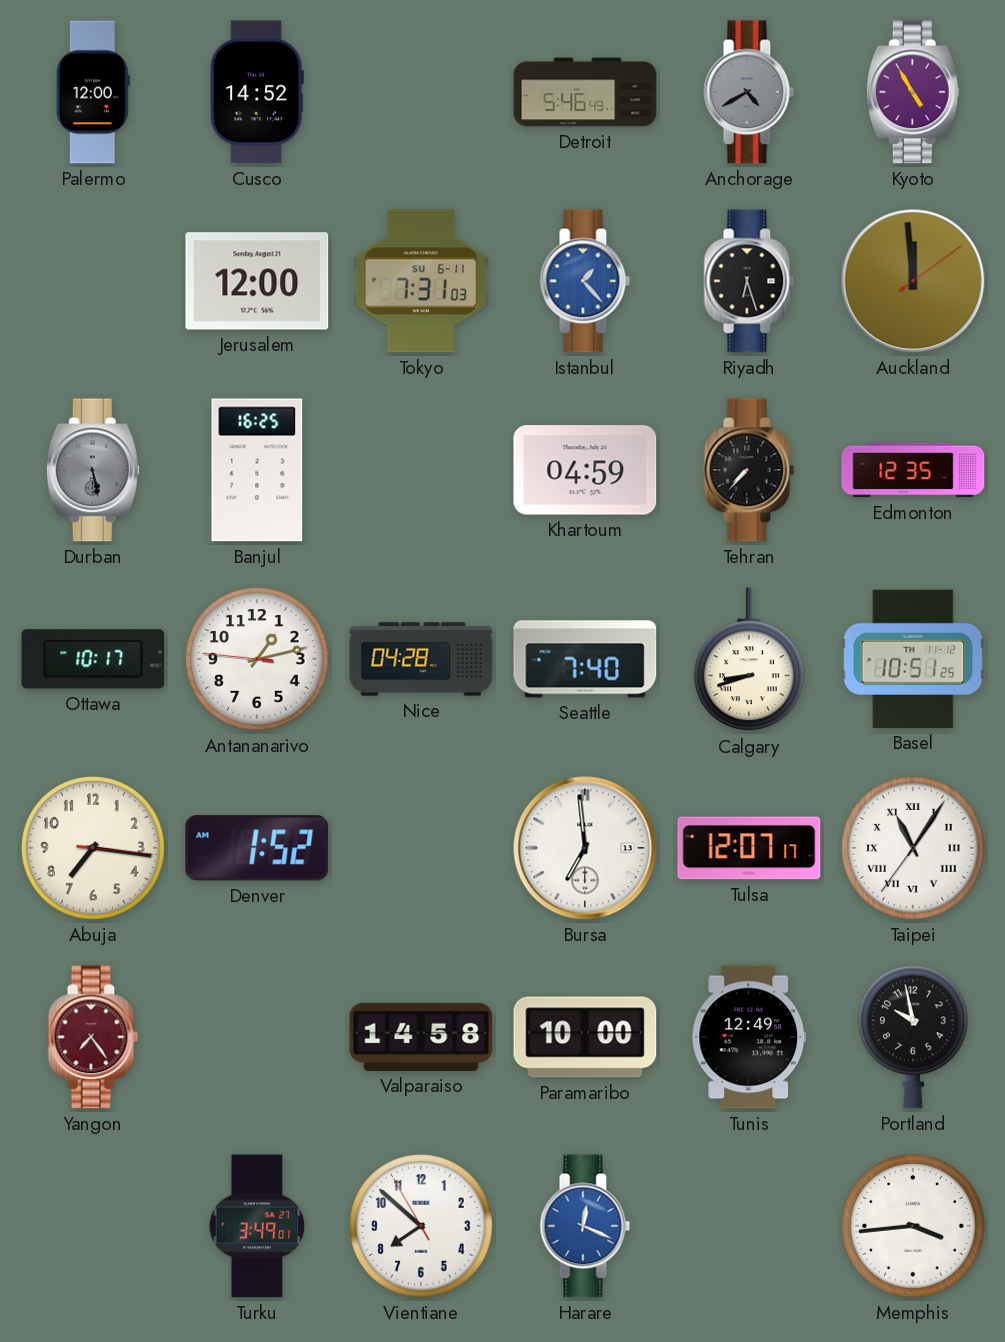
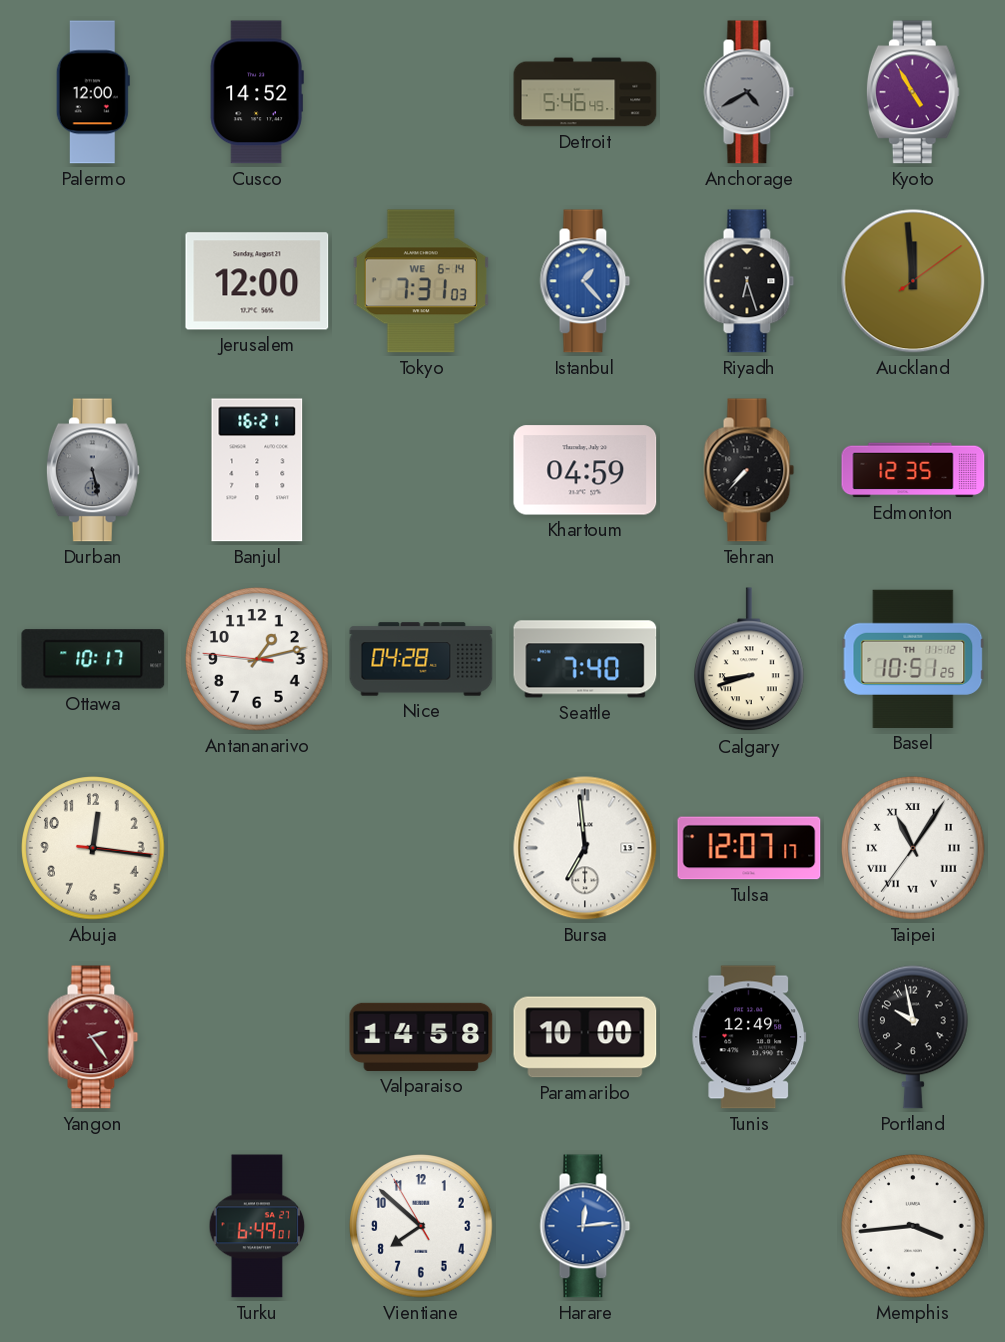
Tokyo date: SU 6-11 -> WE 6-14 (421, 281)
Banjul: 16:25 -> 16:21 (257, 470)
Abuja: 7:16 -> 12:16 (93, 848)
Denver: 1:52 -> none (257, 848)
Yangon: 7:24 -> 2:24 (93, 1037)
Turku: 3:49 -> 6:49 (257, 1226)
Harare: 12:19 -> 12:14 (585, 1226)
